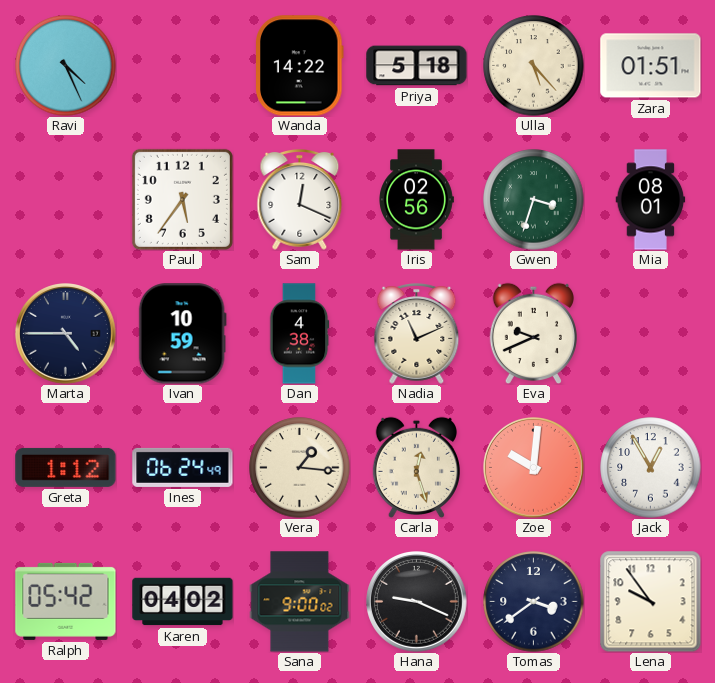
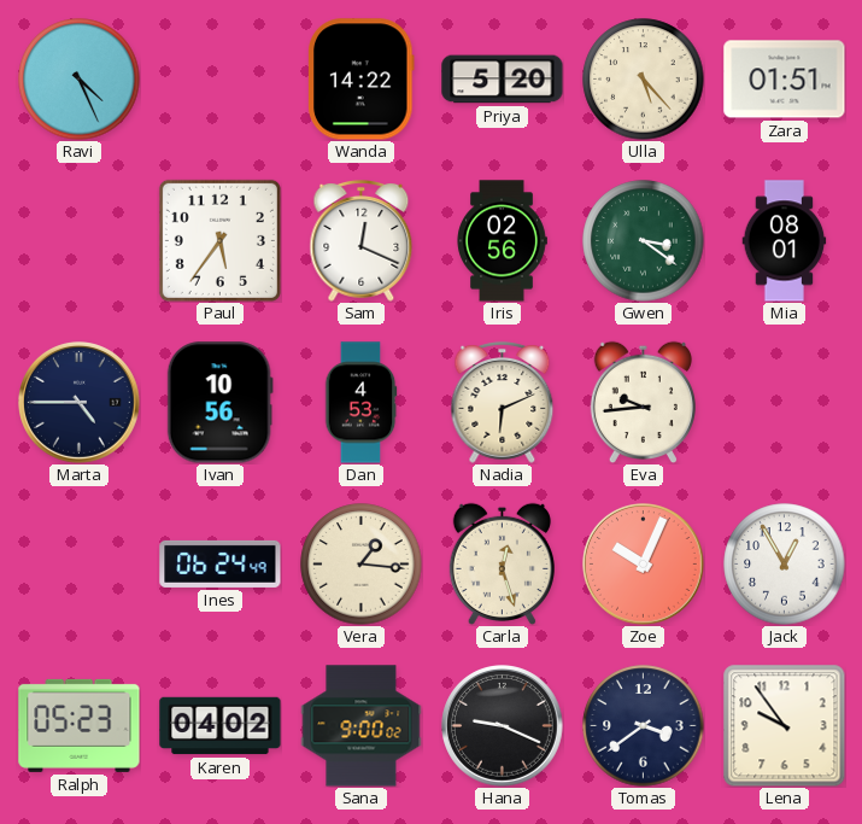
Priya: 5:18 -> 5:20 (503, 80)
Gwen: 3:33 -> 3:21 (644, 241)
Ivan: 10:59 -> 10:56 (219, 403)
Dan: 4:38 -> 4:53 (360, 403)
Nadia: 11:11 -> 6:11 (503, 403)
Eva: 9:41 -> 9:44 (643, 402)
Greta: 1:12 -> none (66, 467)
Zoe: 10:01 -> 10:04 (644, 565)
Ralph: 05:42 -> 05:23 (80, 725)
